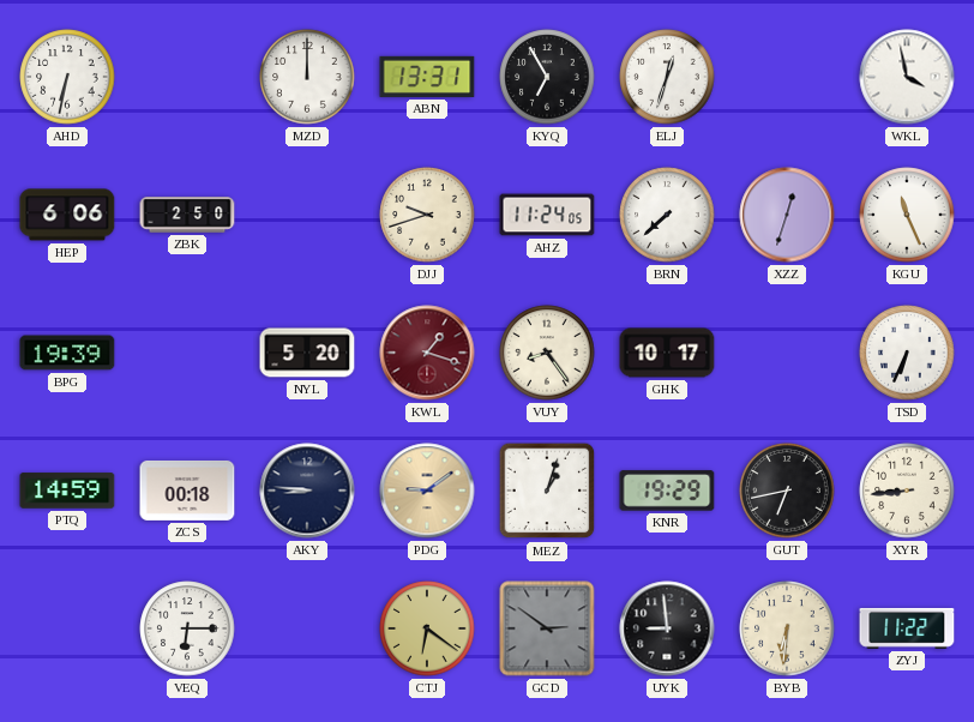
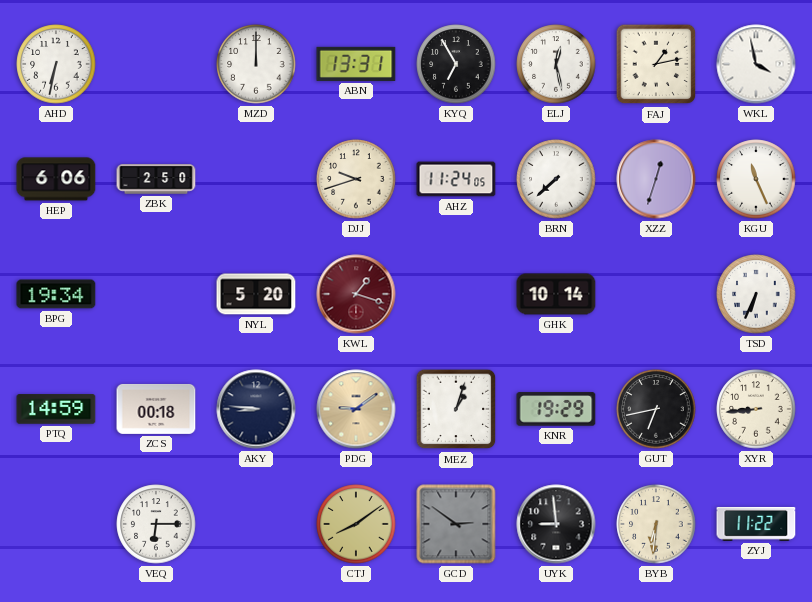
ELJ: 12:33 -> 12:28 (556, 64)
FAJ: none -> 1:13 (656, 64)
BPG: 19:39 -> 19:34 (56, 294)
VUY: 8:24 -> none (547, 353)
GHK: 10:17 -> 10:14 (556, 294)
CTJ: 6:21 -> 8:09 (356, 524)
